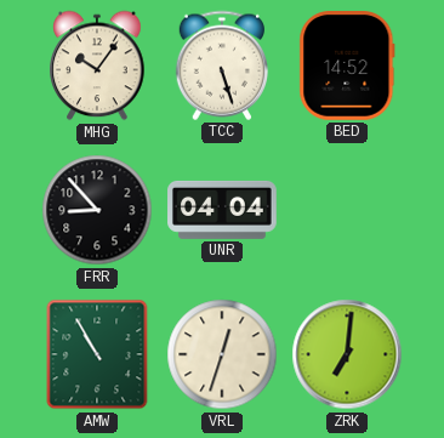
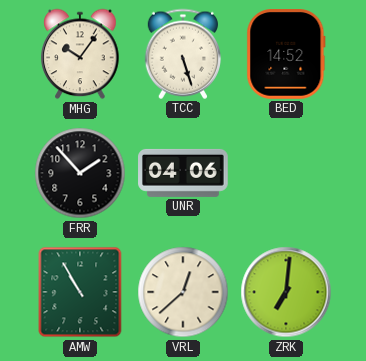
FRR: 8:53 -> 1:53 (80, 173)
UNR: 04:04 -> 04:06 (183, 173)
VRL: 12:33 -> 12:38 (183, 292)
